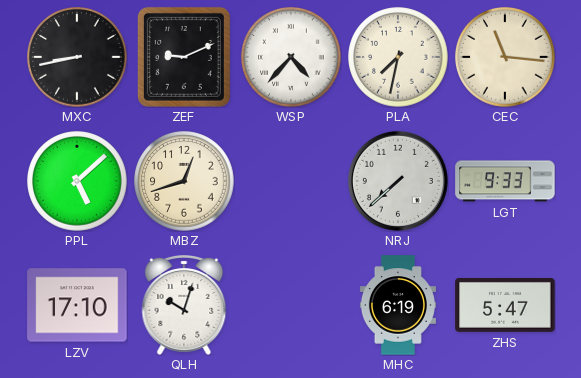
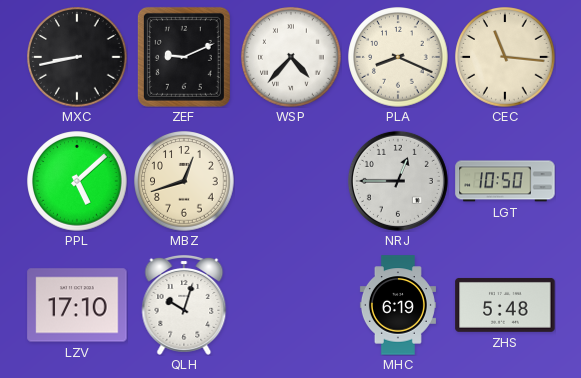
PLA: 7:32 -> 8:19 (398, 57)
NRJ: 7:38 -> 12:45 (398, 181)
LGT: 9:33 -> 10:50 (505, 181)
ZHS: 5:47 -> 5:48 (505, 305)
